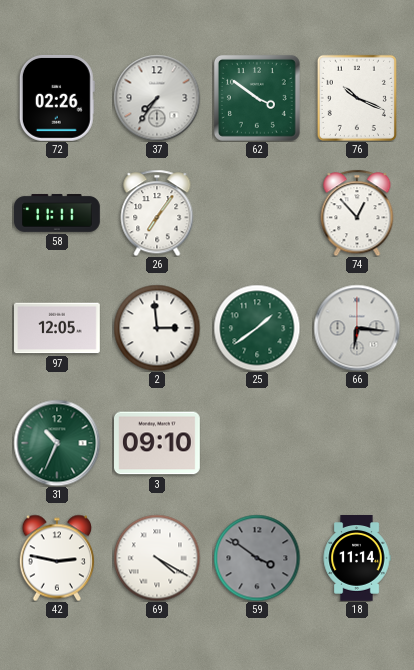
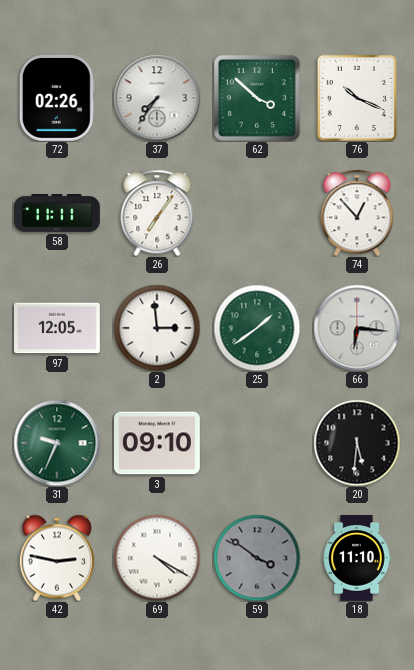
62: 3:51 -> 3:52 (257, 98)
31: 10:34 -> 9:34 (57, 443)
20: none -> 5:31 (357, 443)
18: 11:14 -> 11:10 (357, 559)
